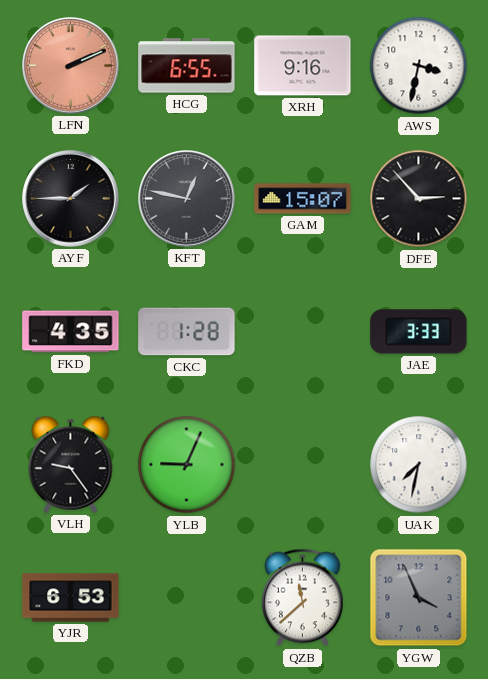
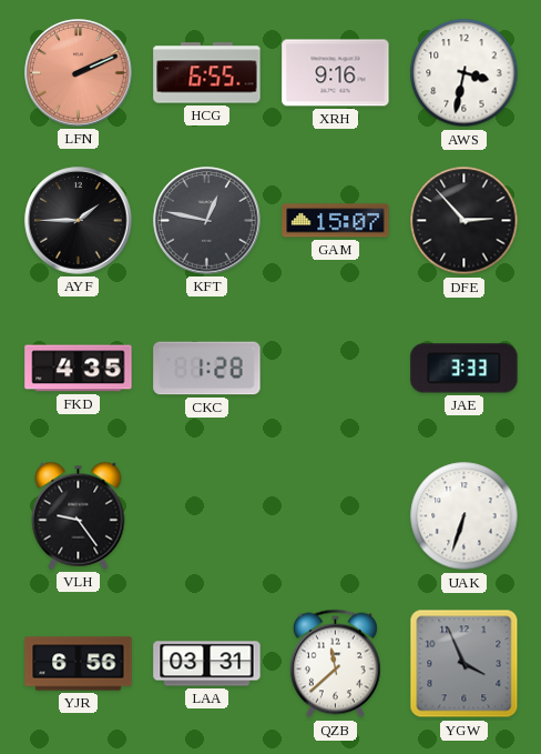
YLB: 9:04 -> none (187, 465)
UAK: 7:32 -> 6:33 (465, 516)
YJR: 6:53 -> 6:56 (79, 664)
LAA: none -> 03:31 (207, 664)
